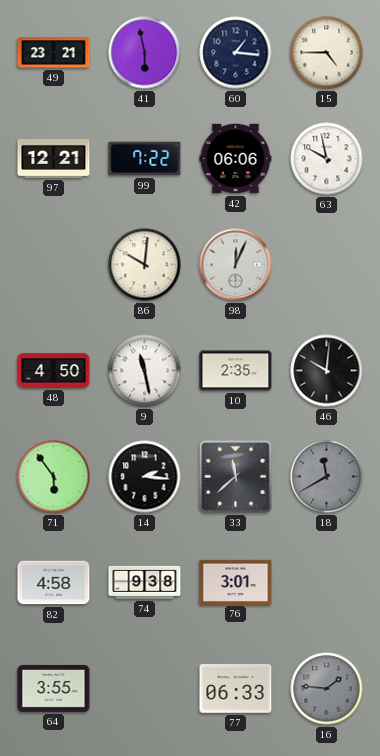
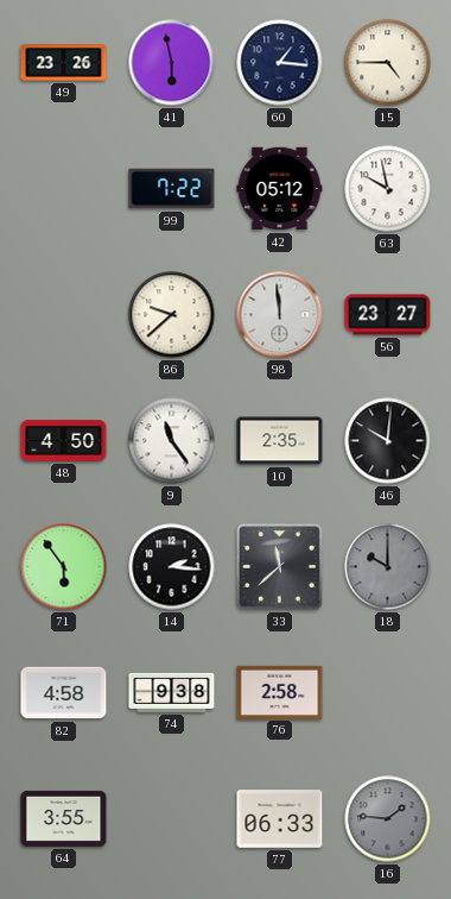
49: 23:21 -> 23:26 (64, 63)
97: 12:21 -> none (54, 158)
42: 06:06 -> 05:12 (280, 189)
86: 10:01 -> 9:38 (172, 315)
98: 12:04 -> 11:59 (280, 315)
56: none -> 23:27 (388, 315)
9: 11:28 -> 11:24 (172, 441)
18: 11:40 -> 10:00 (388, 567)
76: 3:01 -> 2:58 (280, 692)
